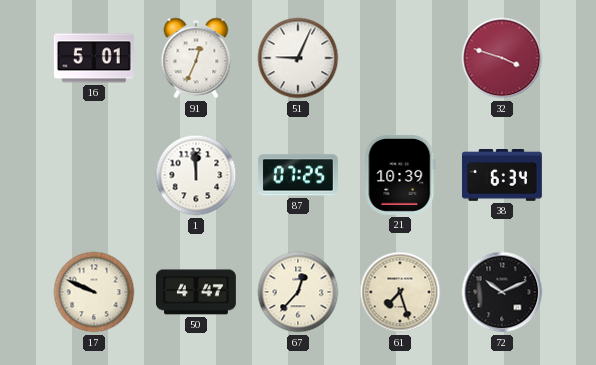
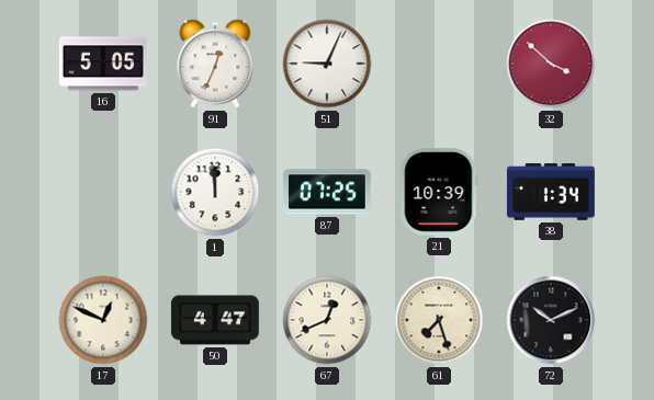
16: 5:01 -> 5:05 (103, 64)
32: 3:48 -> 3:52 (551, 64)
38: 6:34 -> 1:34 (551, 193)
17: 9:49 -> 12:49 (103, 320)
67: 12:37 -> 12:41 (327, 320)
